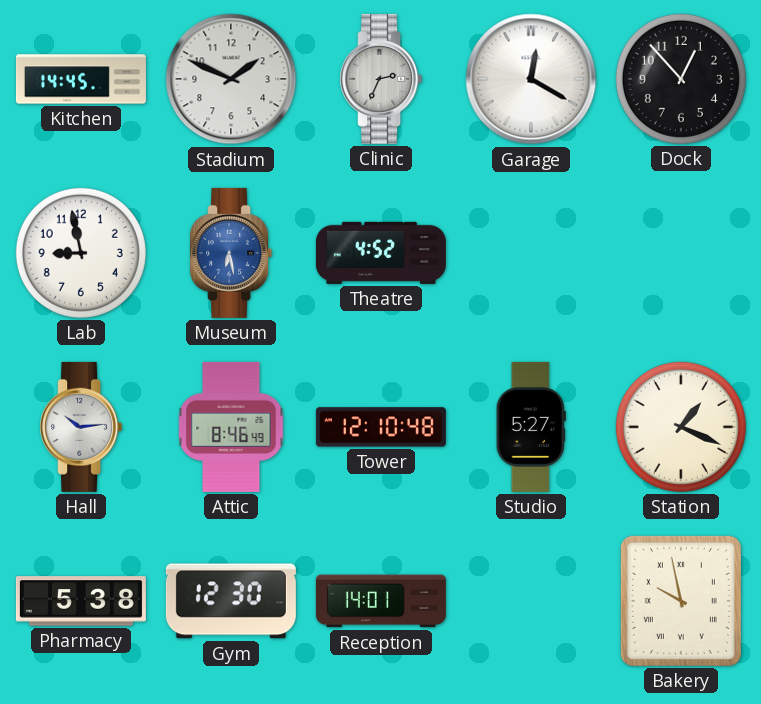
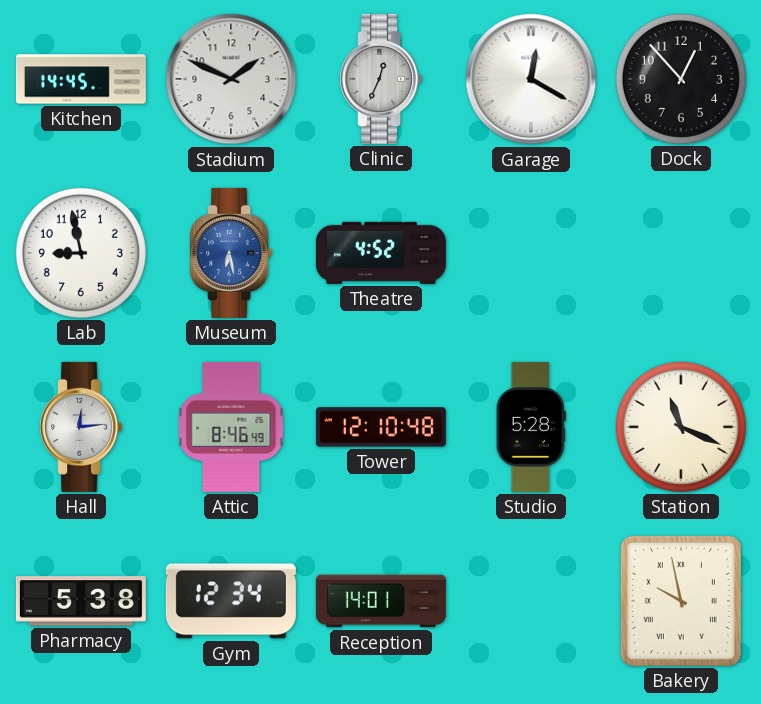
Clinic: 2:34 -> 12:34 (381, 79)
Hall: 10:14 -> 12:14 (81, 427)
Studio: 5:27 -> 5:28 (531, 427)
Station: 1:19 -> 11:19 (681, 427)
Gym: 12:30 -> 12:34 (231, 601)
